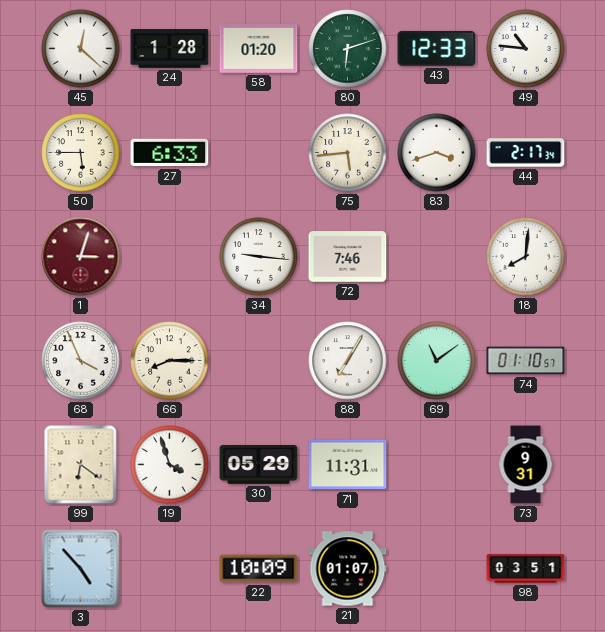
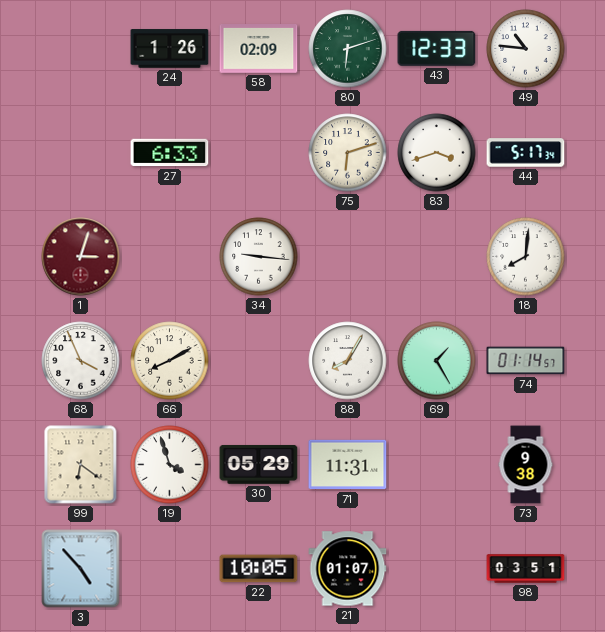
45: 12:22 -> none (81, 49)
24: 1:28 -> 1:26 (170, 49)
58: 01:20 -> 02:09 (259, 49)
50: 5:45 -> none (81, 153)
75: 5:44 -> 6:12 (348, 153)
44: 2:17 -> 5:17 (526, 153)
72: 7:46 -> none (348, 257)
66: 8:15 -> 8:10 (170, 361)
88: 7:05 -> 8:05 (348, 361)
69: 11:09 -> 1:25 (437, 361)
74: 01:10 -> 01:14 (526, 361)
73: 9:31 -> 9:38 (526, 465)
22: 10:09 -> 10:05 (259, 569)
